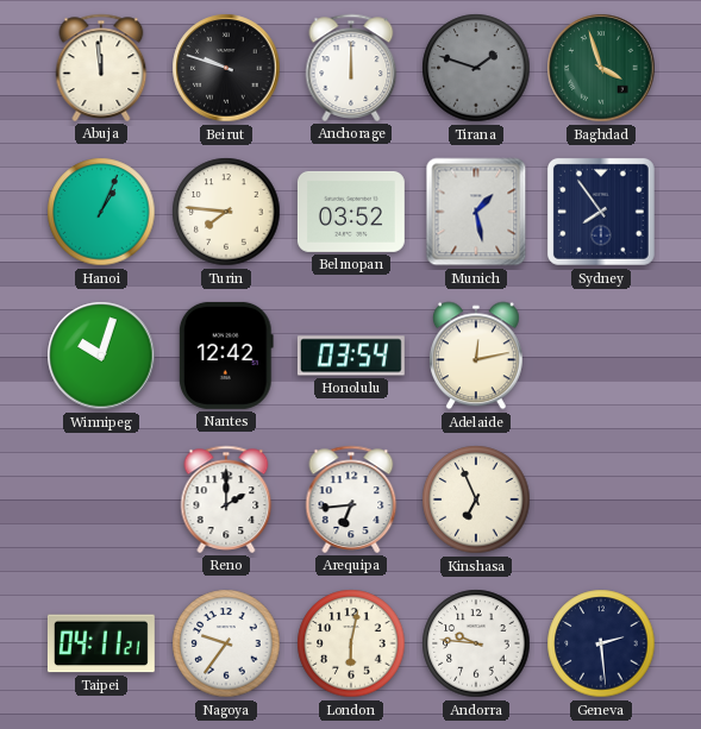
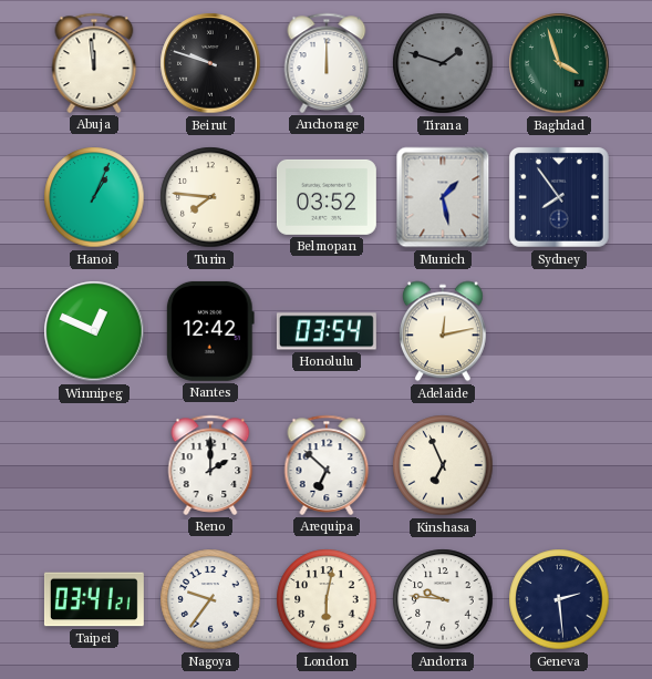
Winnipeg: 10:03 -> 12:49 (94, 331)
Arequipa: 6:44 -> 6:52 (327, 465)
Taipei: 04:11 -> 03:41 (94, 599)
